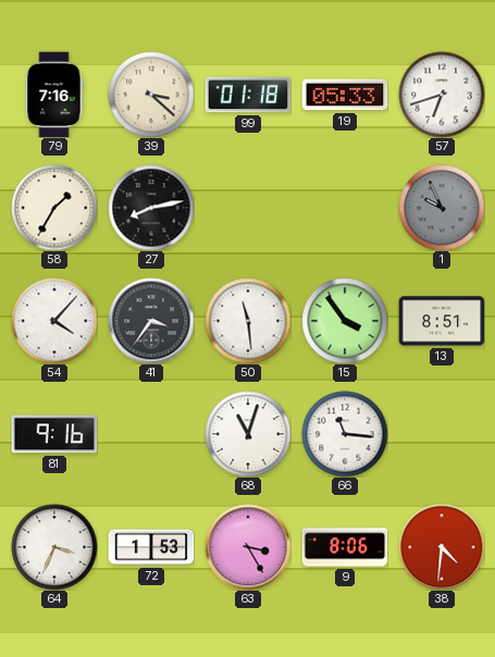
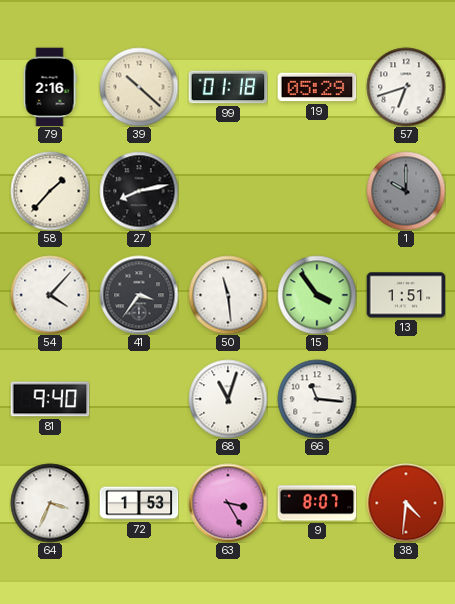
79: 7:16 -> 2:16 (50, 87)
39: 3:22 -> 10:22 (139, 87)
19: 05:33 -> 05:29 (317, 87)
58: 1:35 -> 1:37 (50, 191)
1: 9:56 -> 10:00 (406, 191)
13: 8:51 -> 1:51 (406, 295)
81: 9:16 -> 9:40 (50, 399)
9: 8:06 -> 8:07 (317, 503)
